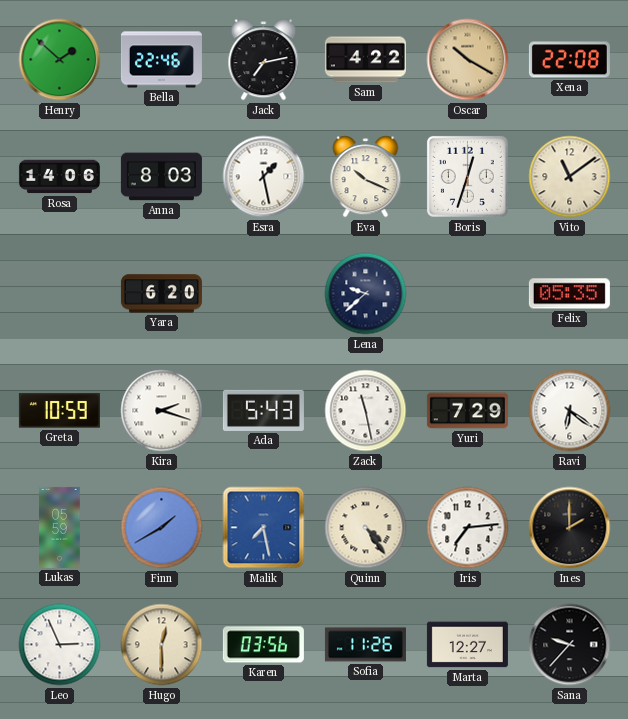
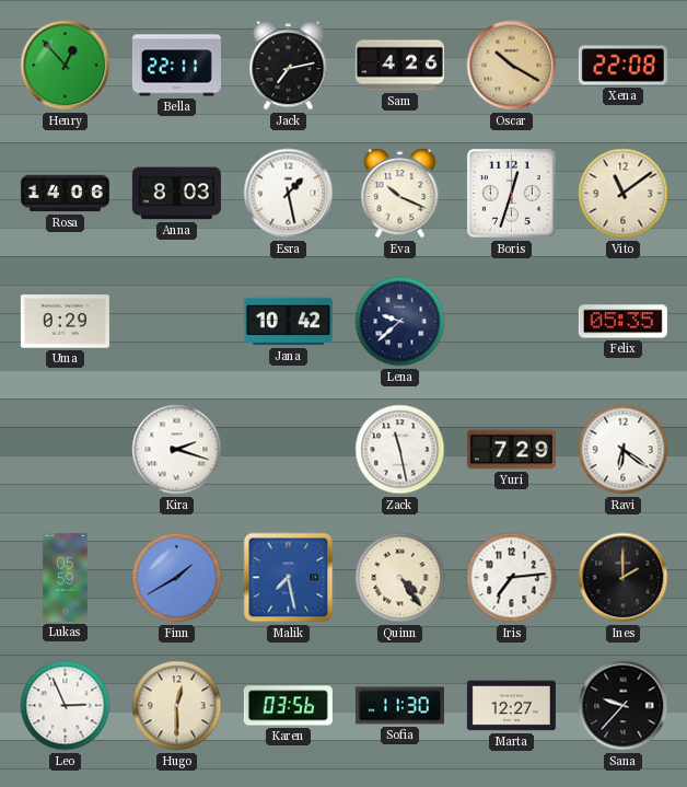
Henry: 1:52 -> 12:53 (66, 66)
Bella: 22:46 -> 22:11 (176, 66)
Sam: 4:22 -> 4:26 (399, 66)
Uma: none -> 0:29 (65, 322)
Yara: 6:20 -> none (161, 294)
Jana: none -> 10:42 (288, 322)
Greta: 10:59 -> none (59, 411)
Ada: 5:43 -> none (263, 410)
Sofia: 11:26 -> 11:30 (399, 706)
